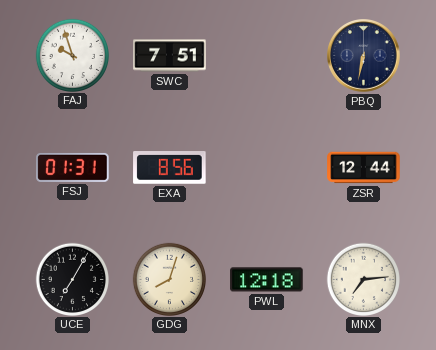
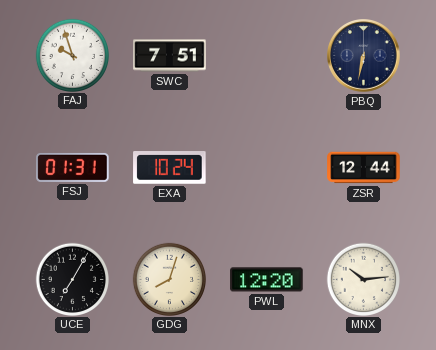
EXA: 8:56 -> 10:24 (170, 168)
PWL: 12:18 -> 12:20 (267, 280)
MNX: 7:14 -> 10:14 (363, 279)
